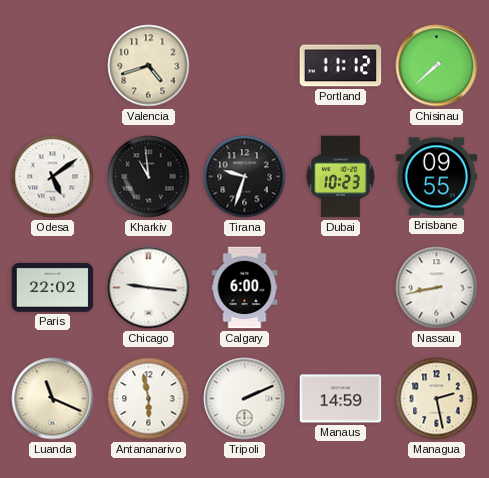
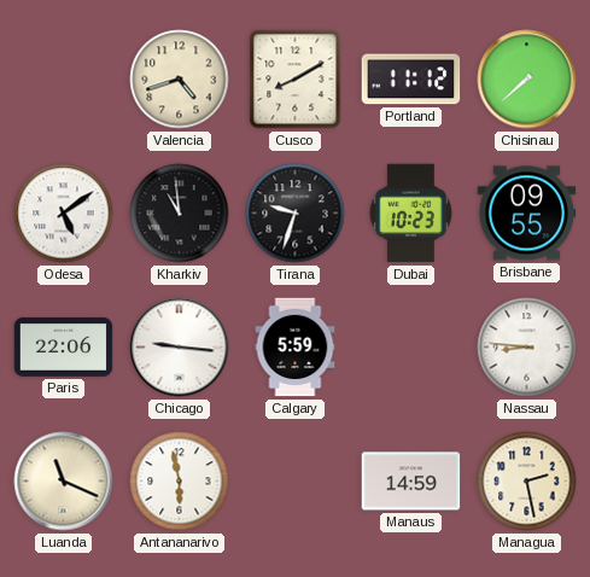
Cusco: none -> 8:10 (296, 80)
Paris: 22:02 -> 22:06 (64, 348)
Calgary: 6:00 -> 5:59 (296, 348)
Nassau: 8:43 -> 8:46 (527, 348)
Tripoli: 2:11 -> none (245, 399)
